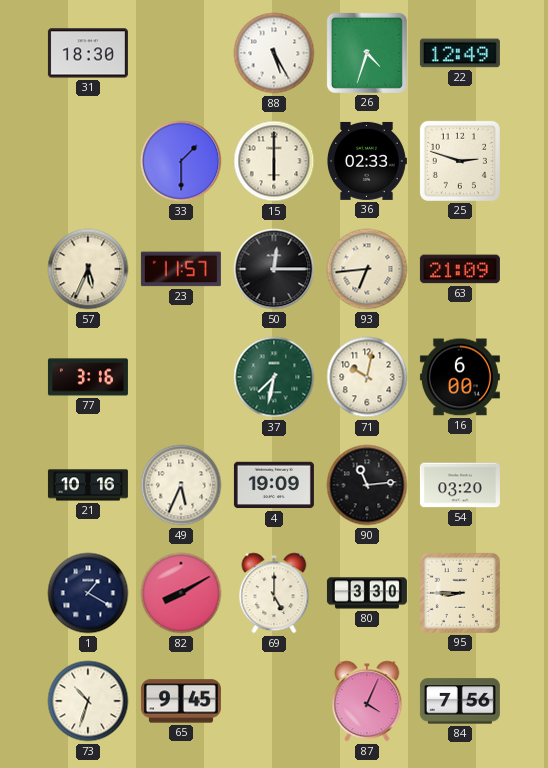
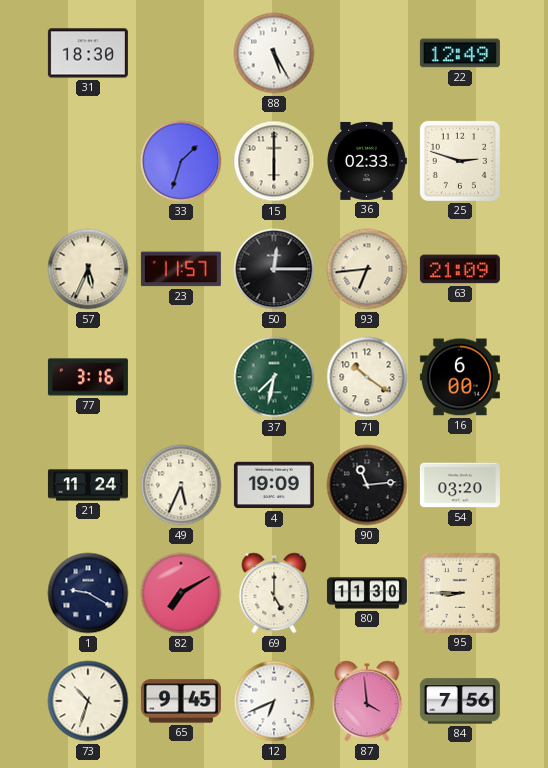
26: 4:33 -> none (367, 53)
33: 1:30 -> 1:33 (181, 161)
71: 10:02 -> 10:21 (367, 377)
21: 10:16 -> 11:24 (88, 485)
1: 1:20 -> 9:20 (88, 593)
82: 8:10 -> 7:10 (181, 593)
80: 3:30 -> 11:30 (367, 593)
12: none -> 6:41 (274, 701)
87: 4:04 -> 3:59 (367, 701)
